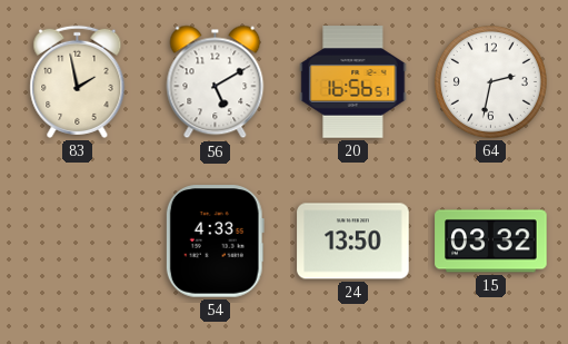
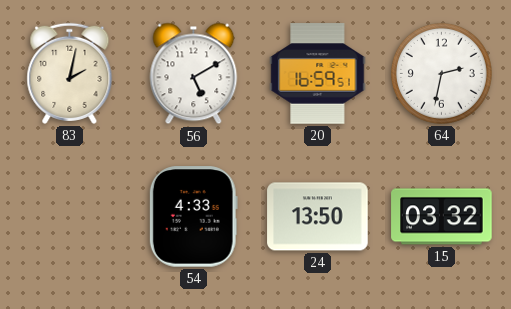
83: 1:58 -> 2:02 (70, 73)
20: 16:56 -> 16:59 (318, 74)
